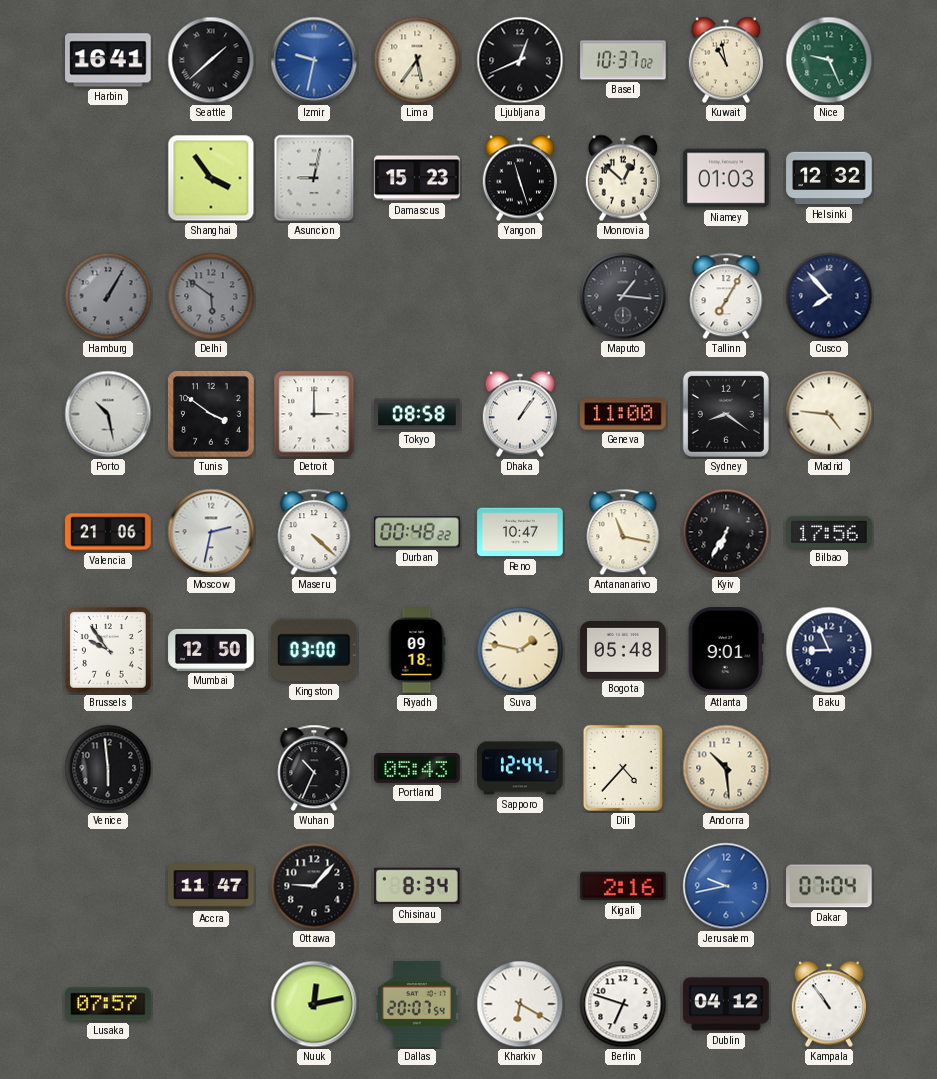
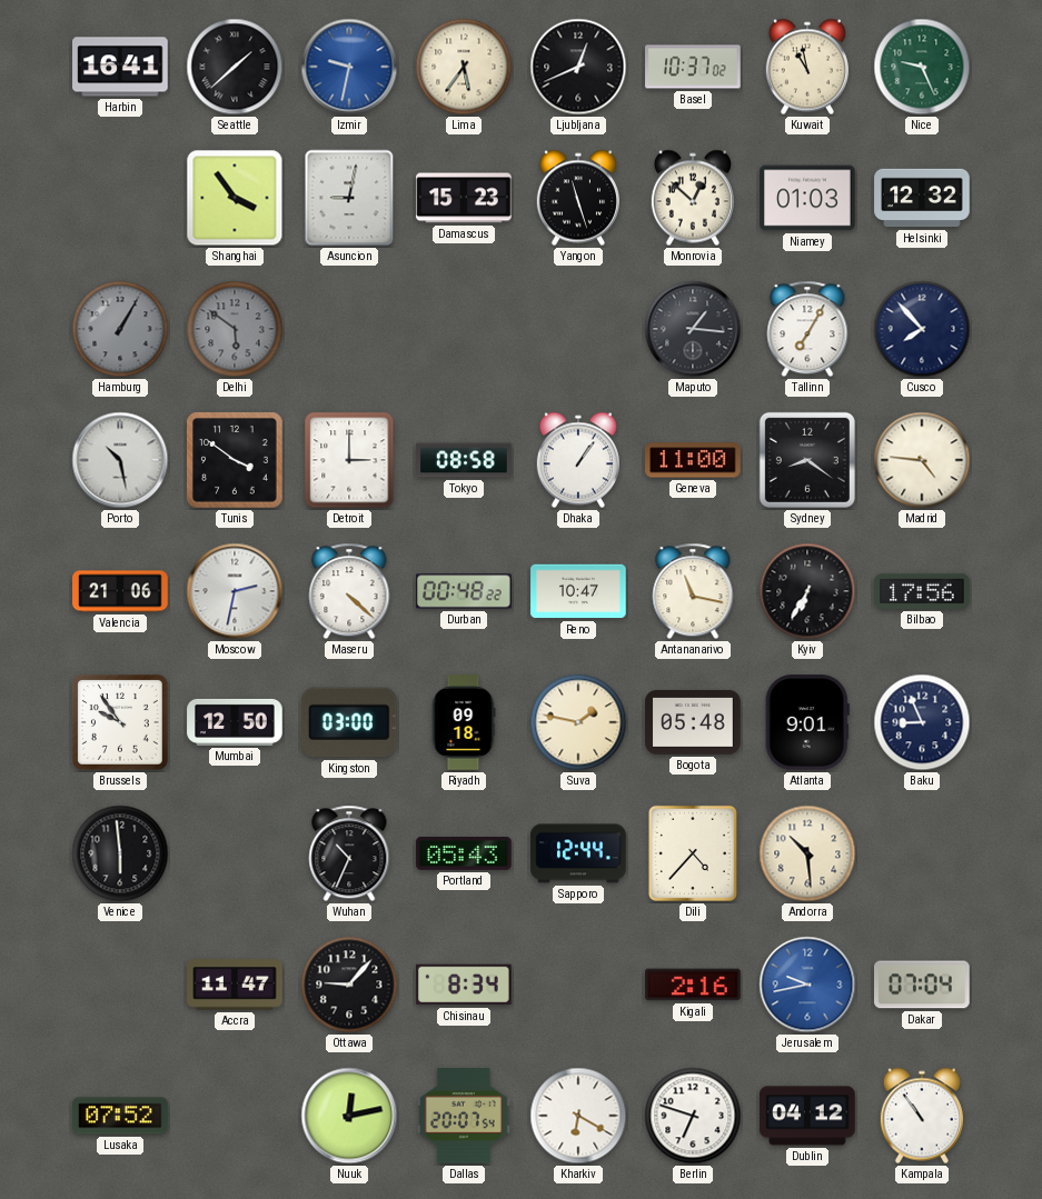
Lusaka: 07:57 -> 07:52 (120, 1116)
